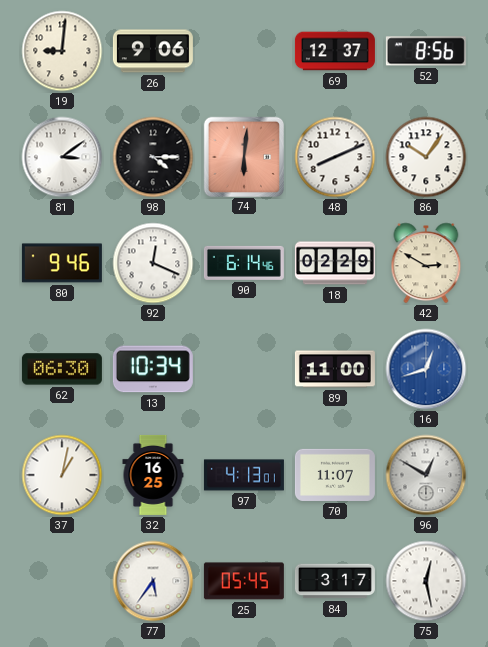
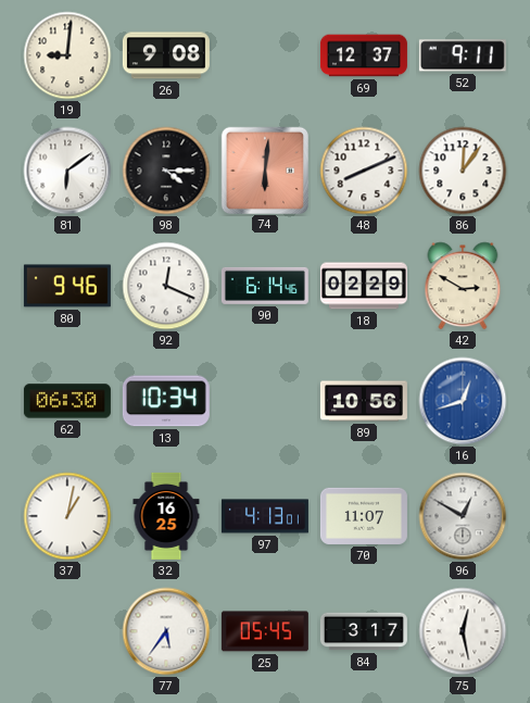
26: 9:06 -> 9:08 (166, 55)
52: 8:56 -> 9:11 (463, 55)
81: 3:09 -> 6:09 (67, 171)
86: 10:06 -> 12:06 (463, 171)
89: 11:00 -> 10:56 (364, 401)
